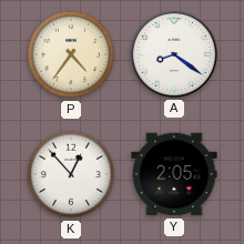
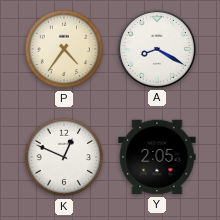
A: 8:21 -> 8:20 (157, 49)
K: 12:53 -> 12:49 (64, 157)
